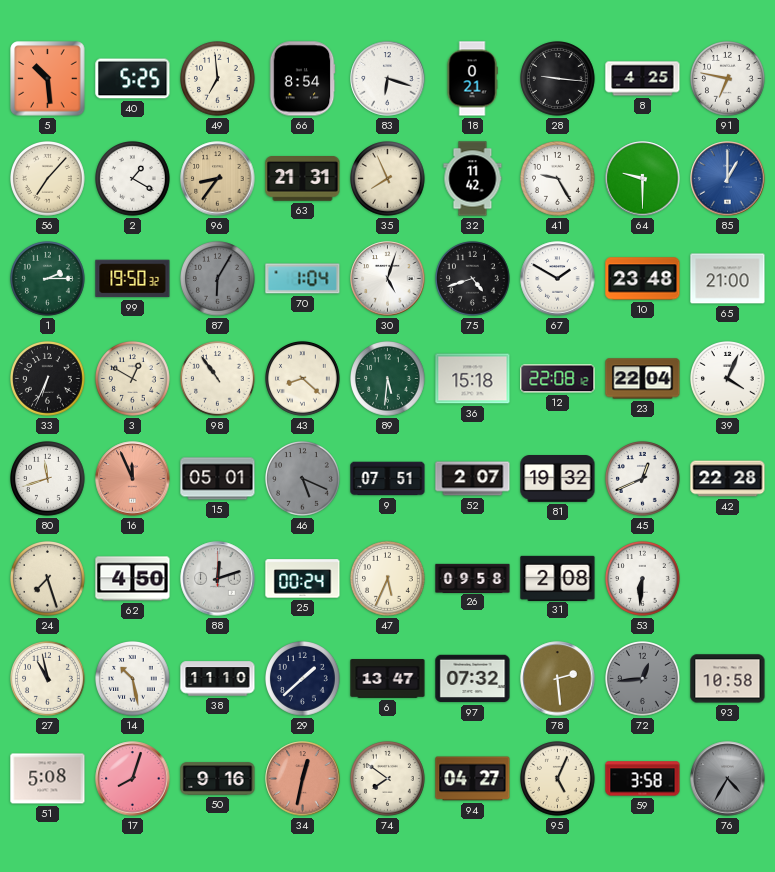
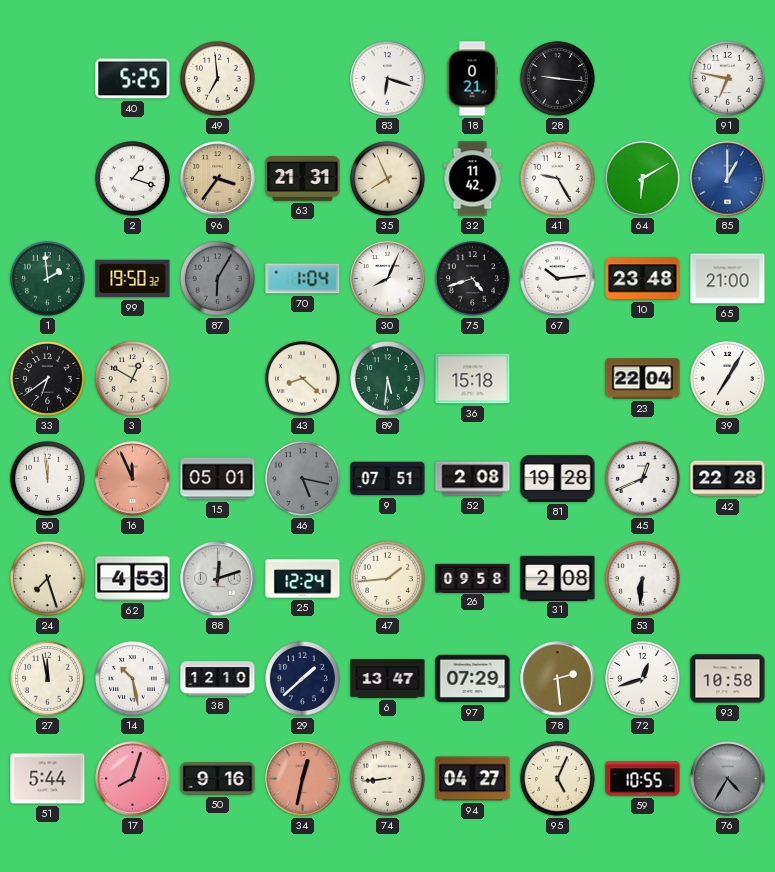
5: 10:29 -> none (48, 79)
66: 8:54 -> none (302, 79)
8: 4:25 -> none (643, 79)
56: 7:07 -> none (48, 179)
2: 1:20 -> 1:18 (133, 179)
96: 8:36 -> 3:36 (218, 179)
64: 9:30 -> 6:10 (643, 179)
1: 2:15 -> 1:59 (48, 279)
30: 5:03 -> 8:04 (388, 279)
67: 1:50 -> 10:14 (558, 279)
33: 6:34 -> 6:39 (48, 379)
98: 10:54 -> none (218, 379)
12: 22:08 -> none (558, 379)
39: 4:04 -> 7:05 (728, 379)
80: 11:42 -> 11:59 (48, 479)
46: 5:19 -> 5:17 (303, 479)
52: 2:07 -> 2:08 (473, 479)
81: 19:32 -> 19:28 (558, 479)
62: 4:50 -> 4:53 (133, 579)
25: 00:24 -> 12:24 (303, 579)
47: 5:34 -> 1:44 (388, 579)
27: 10:58 -> 11:58 (48, 679)
38: 11:10 -> 12:10 (218, 679)
97: 07:32 -> 07:29 (473, 679)
72: 12:44 -> 12:42 (643, 679)
72 dial: grey -> white (643, 679)
51: 5:08 -> 5:44 (48, 779)
74: 7:51 -> 8:44 (388, 779)
59: 3:58 -> 10:55 (643, 779)
